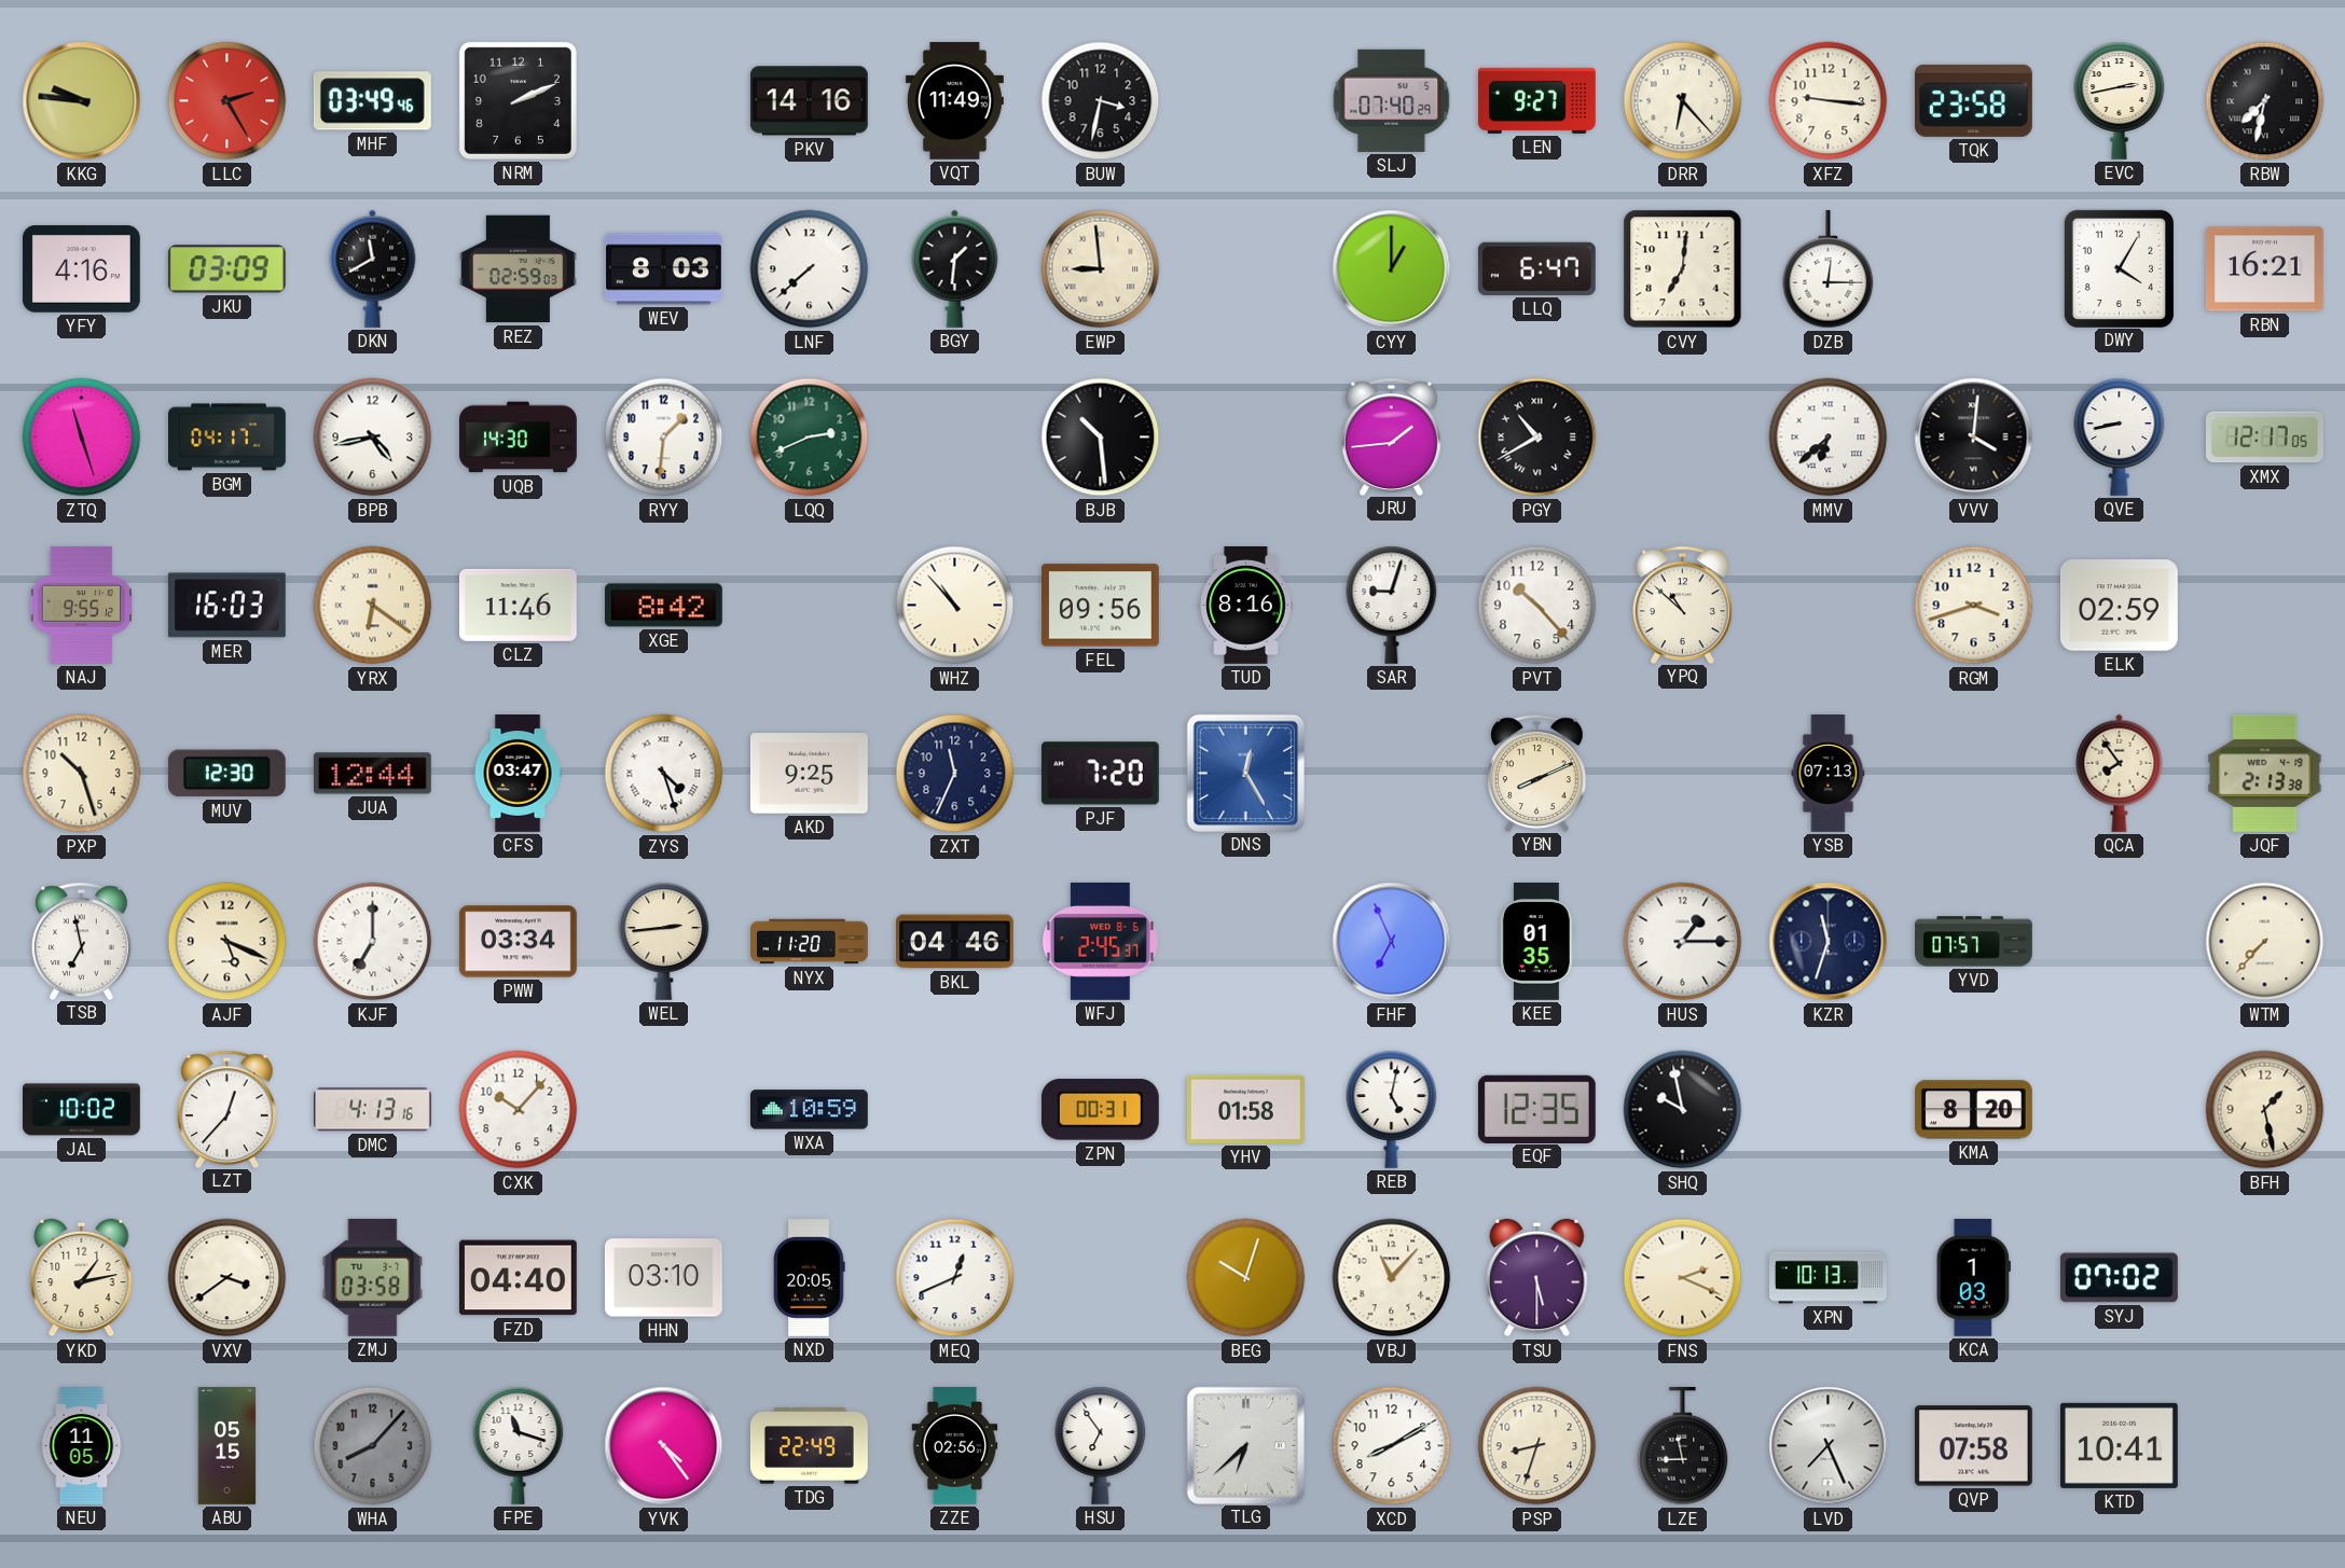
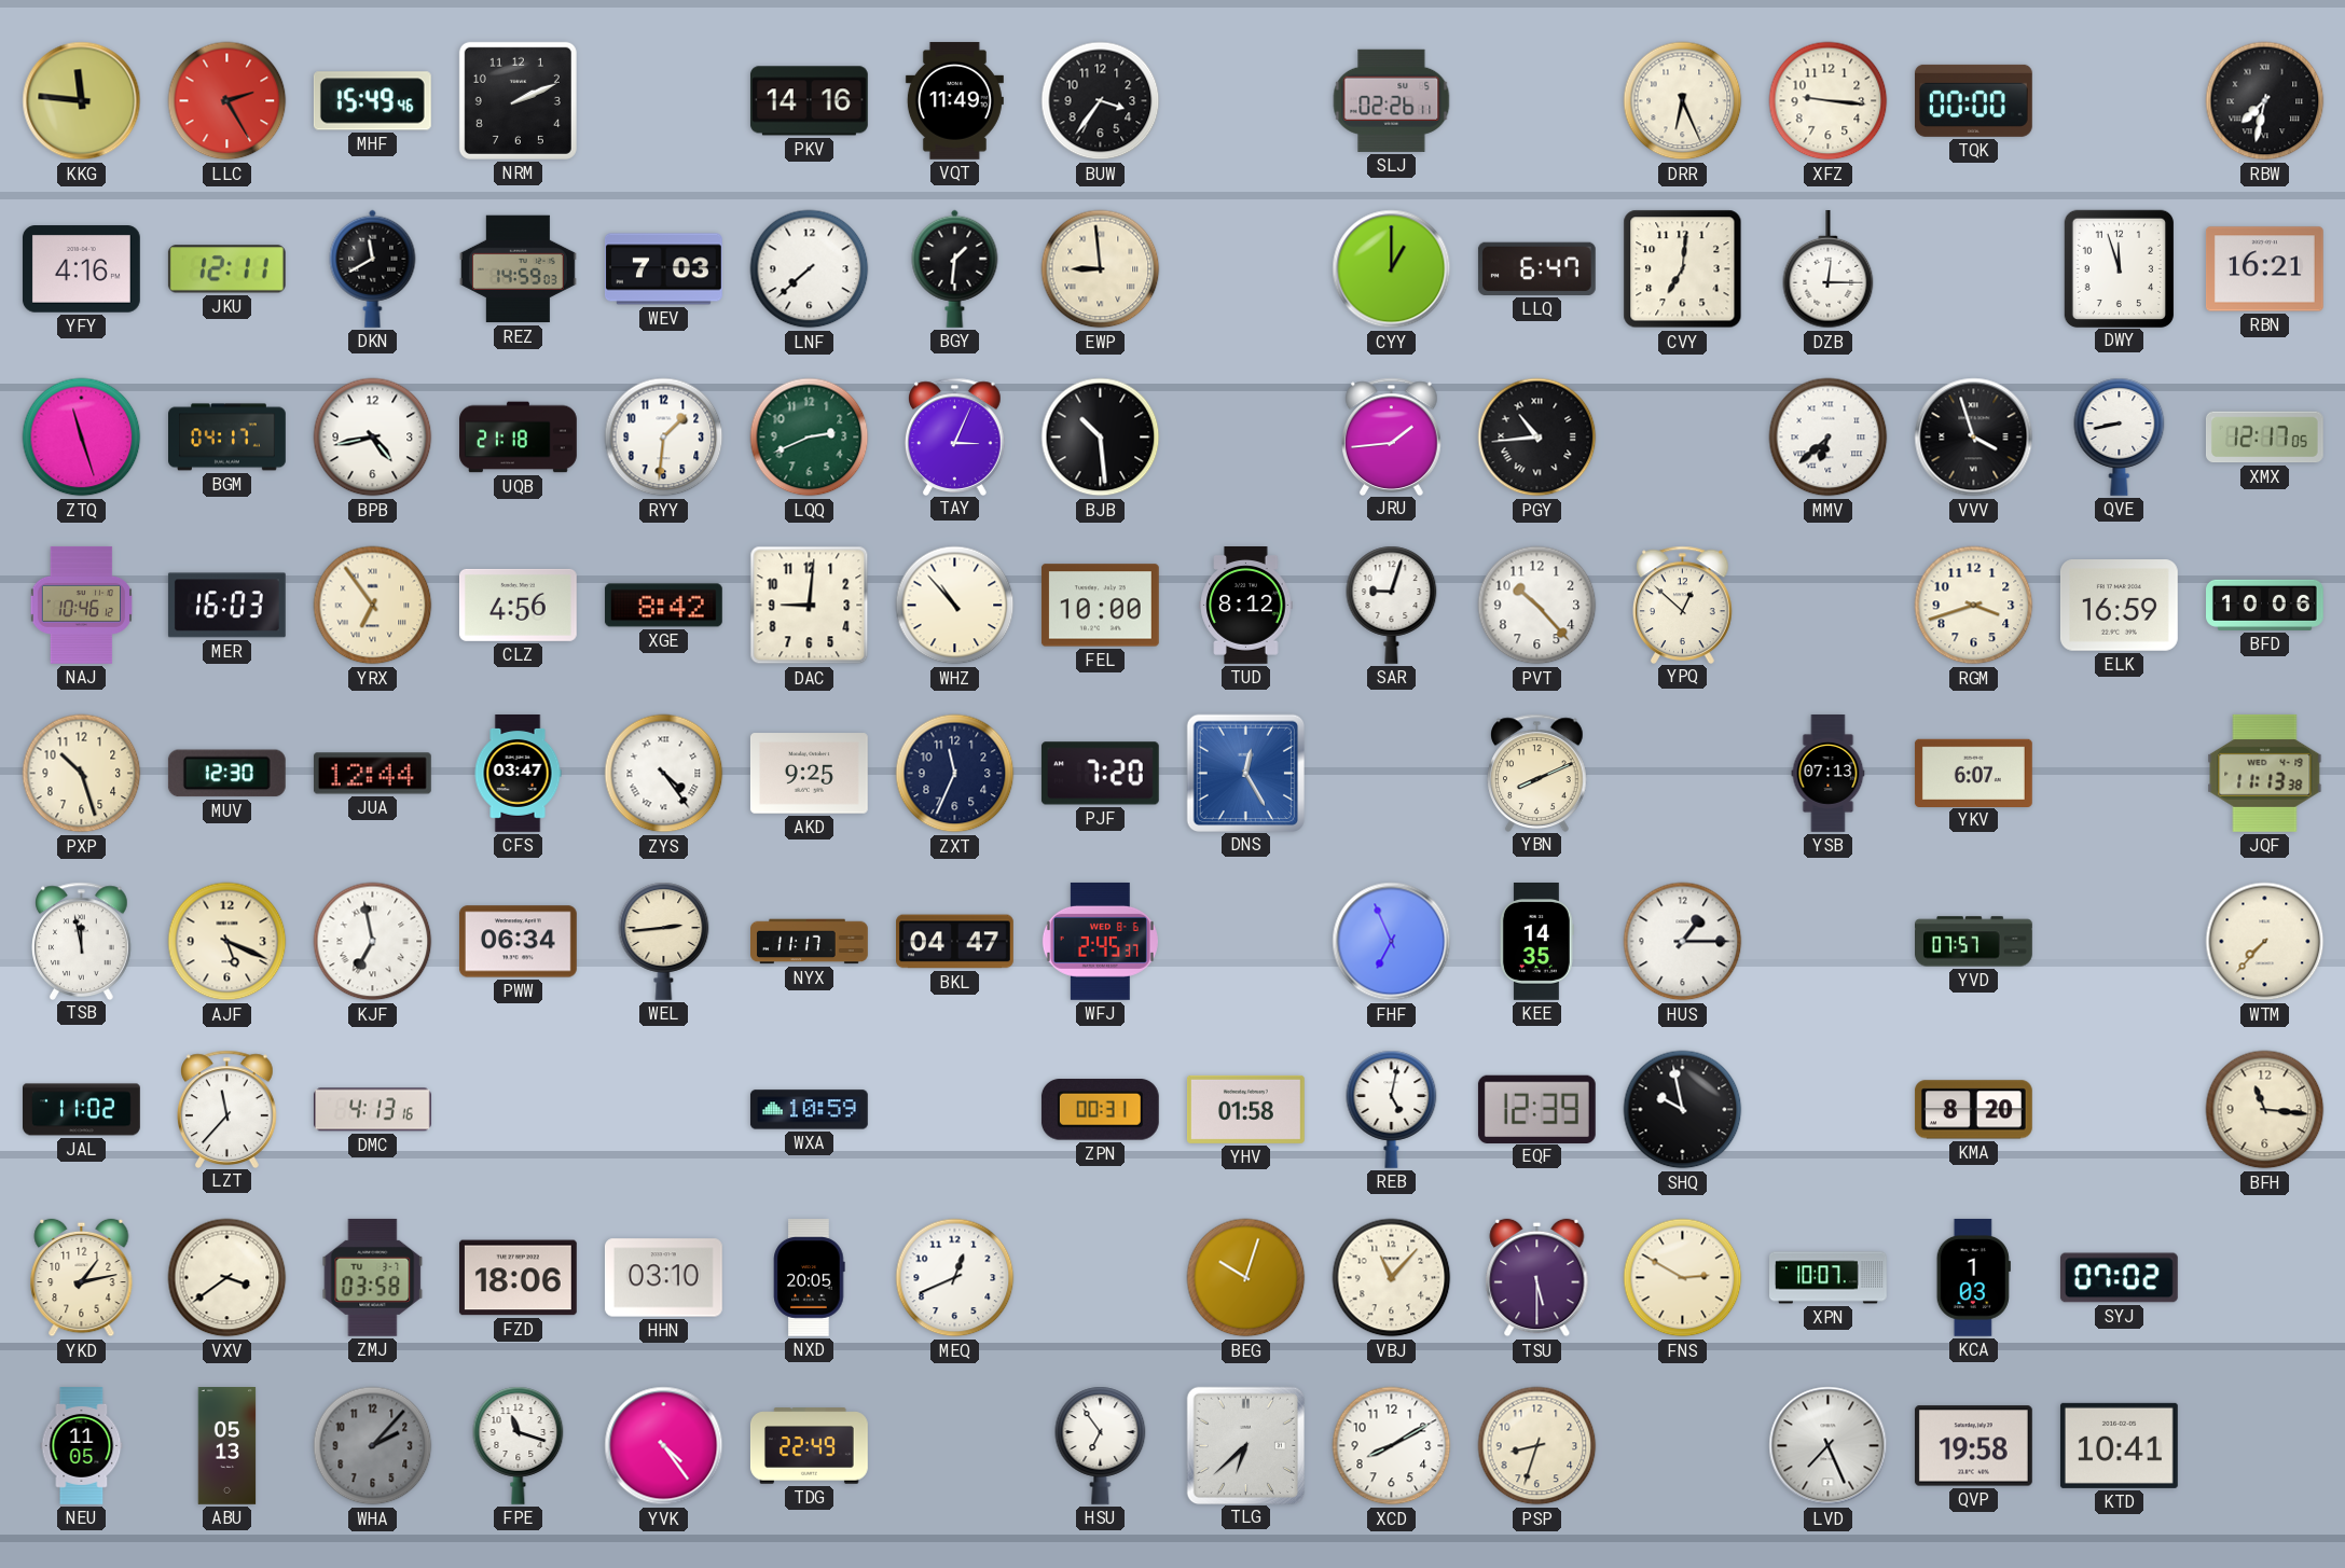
KKG: 9:46 -> 11:46 (82, 101)
MHF: 03:49 -> 15:49 (372, 101)
BUW: 3:32 -> 3:36 (1101, 101)
SLJ: 07:40 -> 02:26 (1392, 100)
LEN: 9:27 -> none (1536, 100)
DRR: 6:23 -> 6:26 (1683, 101)
TQK: 23:58 -> 00:00 (1973, 100)
EVC: 2:43 -> none (2120, 100)
JKU: 03:09 -> 12:11 (226, 269)
REZ: 02:59 -> 14:59 (518, 269)
WEV: 8:03 -> 7:03 (664, 269)
DWY: 4:05 -> 11:57 (2119, 268)
UQB: 14:30 -> 21:18 (519, 438)
TAY: none -> 3:04 (955, 436)
PGY: 10:40 -> 10:44 (1537, 438)
VVV: 4:01 -> 3:57 (1974, 438)
NAJ: 9:55 -> 10:46 (81, 606)
YRX: 6:21 -> 6:54 (373, 606)
CLZ: 11:46 -> 4:56 (518, 605)
DAC: none -> 9:01 (810, 606)
FEL: 09:56 -> 10:00 (1100, 606)
TUD: 8:16 -> 8:12 (1246, 606)
YPQ: 10:52 -> 12:52 (1683, 605)
ELK: 02:59 -> 16:59 (2119, 606)
BFD: none -> 10:06 (2265, 605)
ZYS: 4:27 -> 4:24 (664, 774)
YKV: none -> 6:07 (1973, 773)
QCA: 7:54 -> none (2120, 773)
JQF: 2:13 -> 11:13 (2265, 773)
TSB: 6:58 -> 11:58 (82, 941)
KJF: 7:00 -> 6:58 (373, 942)
PWW: 03:34 -> 06:34 (518, 942)
NYX: 11:20 -> 11:17 (810, 942)
BKL: 04:46 -> 04:47 (955, 942)
KEE: 01:35 -> 14:35 (1536, 942)
KZR: 11:33 -> none (1829, 942)
JAL: 10:02 -> 11:02 (82, 1110)
LZT: 12:37 -> 11:37 (227, 1109)
CXK: 10:07 -> none (519, 1110)
EQF: 12:35 -> 12:39 (1536, 1109)
BFH: 1:28 -> 11:16 (2265, 1110)
FZD: 04:40 -> 18:06 (518, 1278)
FNS: 2:19 -> 2:50 (1683, 1278)
XPN: 10:13 -> 10:07 (1829, 1278)
ABU: 05:15 -> 05:13 (227, 1446)
WHA: 8:07 -> 2:07 (373, 1446)
ZZE: 02:56 -> none (955, 1446)
LZE: 8:58 -> none (1683, 1446)
QVP: 07:58 -> 19:58 (1973, 1446)
